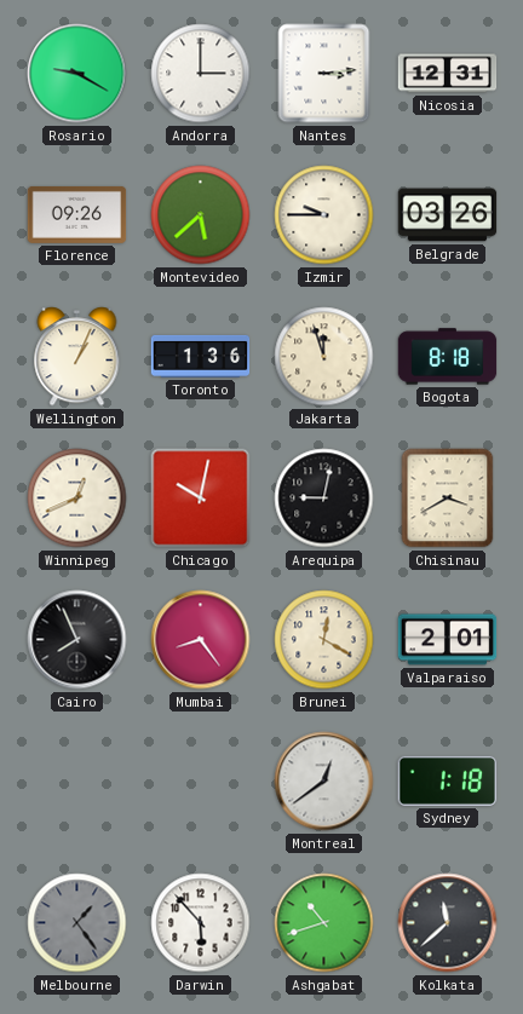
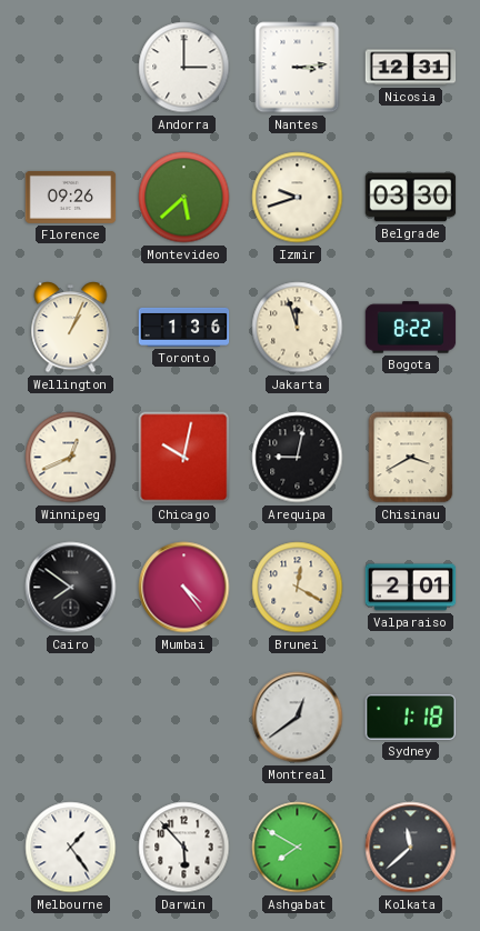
Rosario: 9:20 -> none (77, 74)
Izmir: 9:45 -> 9:42 (298, 198)
Belgrade: 03:26 -> 03:30 (411, 198)
Bogota: 8:18 -> 8:22 (411, 328)
Cairo: 7:56 -> 7:51 (71, 588)
Mumbai: 8:24 -> 4:24 (184, 588)
Melbourne dial: grey -> white (71, 848)
Ashgabat: 10:42 -> 7:50 (298, 848)
